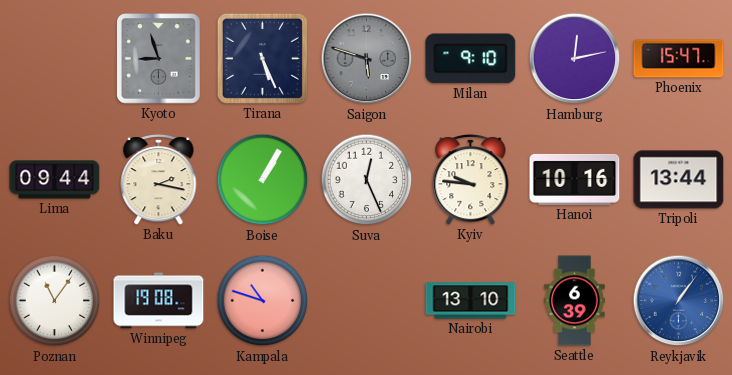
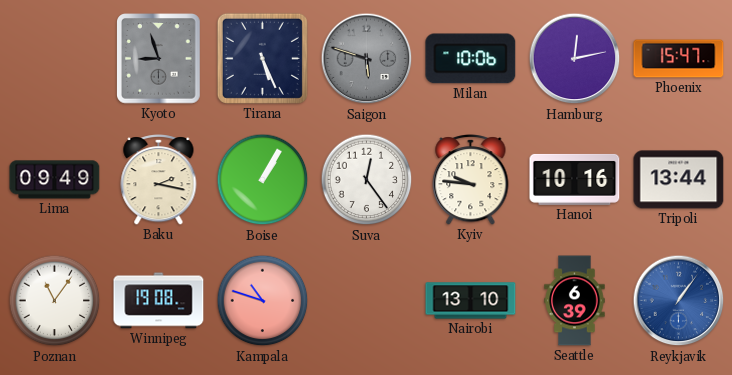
Milan: 9:10 -> 10:06 (471, 59)
Lima: 09:44 -> 09:49 (55, 180)
Suva: 12:26 -> 12:24 (367, 180)
